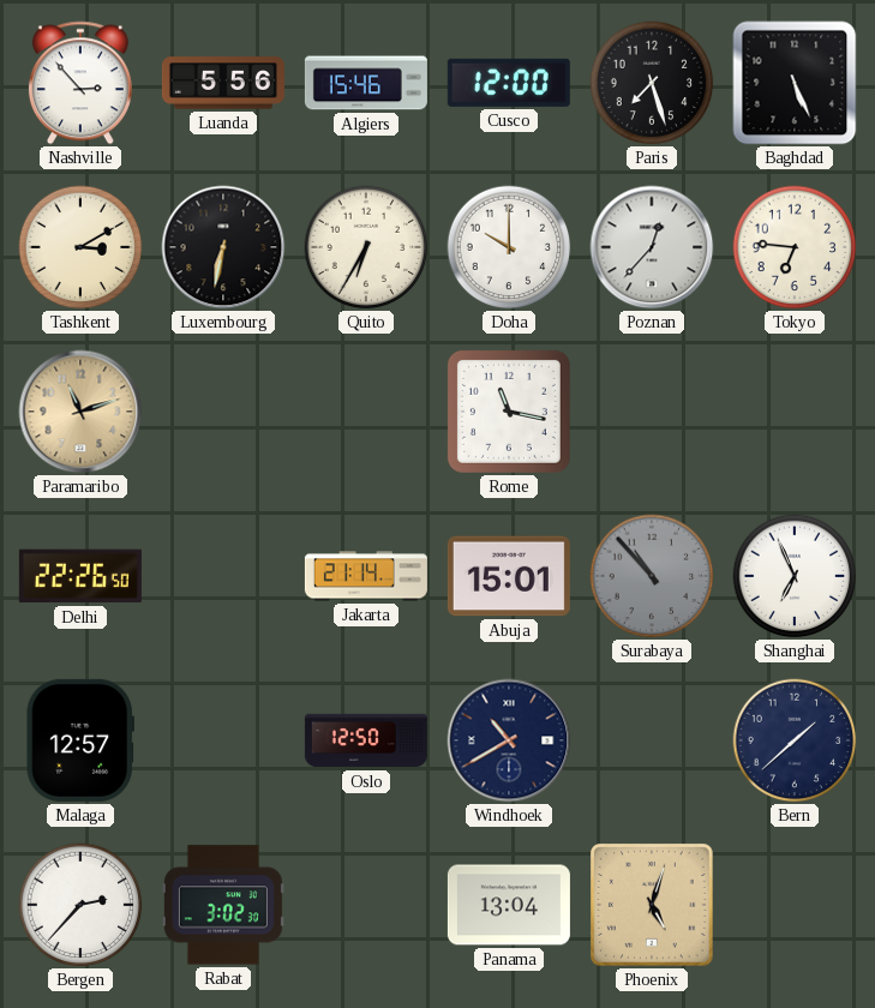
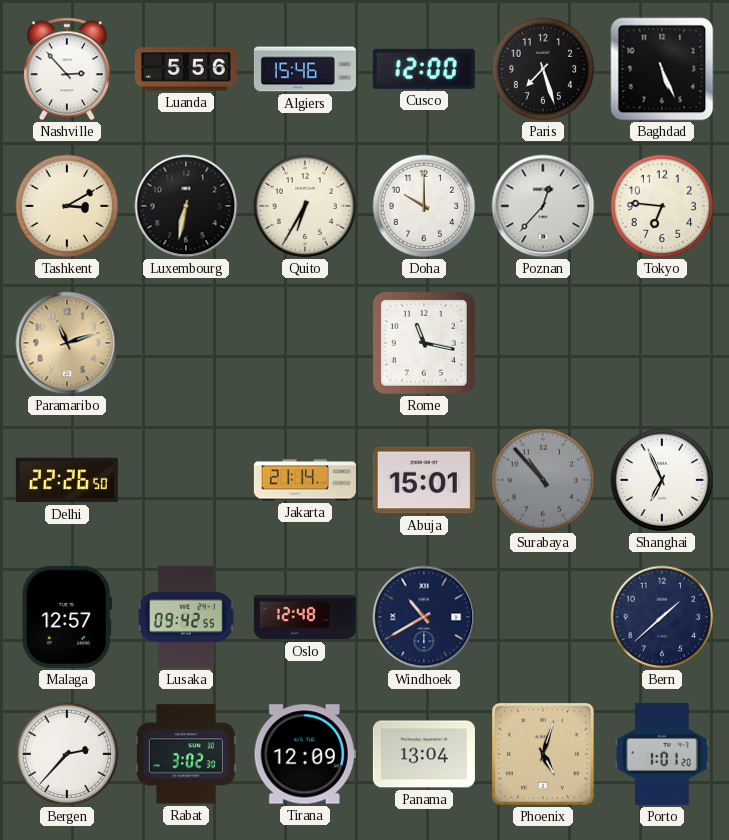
Lusaka: none -> 09:42 (187, 617)
Oslo: 12:50 -> 12:48 (305, 617)
Tirana: none -> 12:09 (305, 754)
Porto: none -> 1:01 (662, 754)
